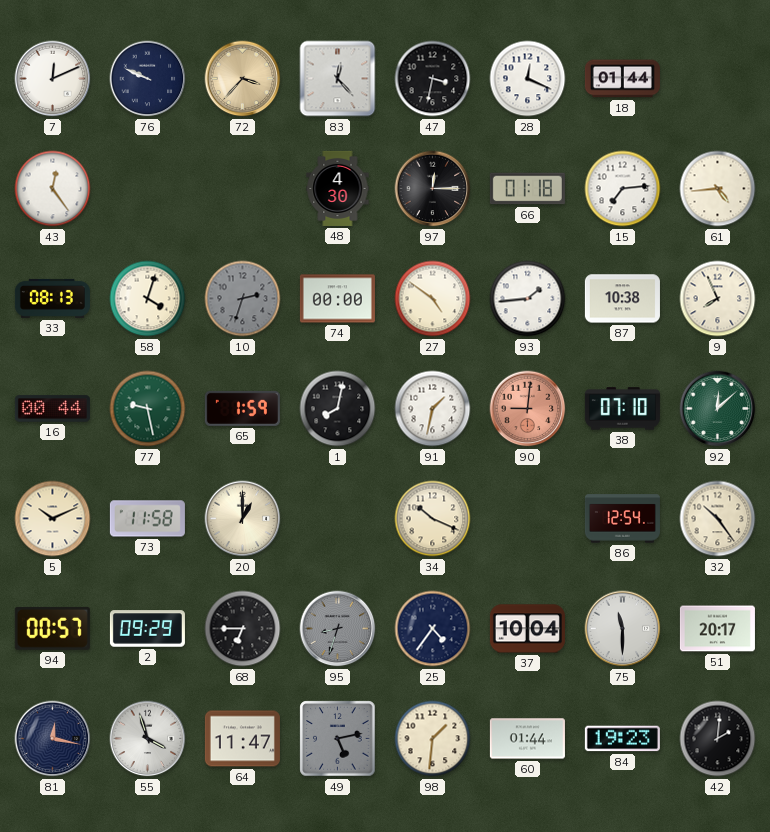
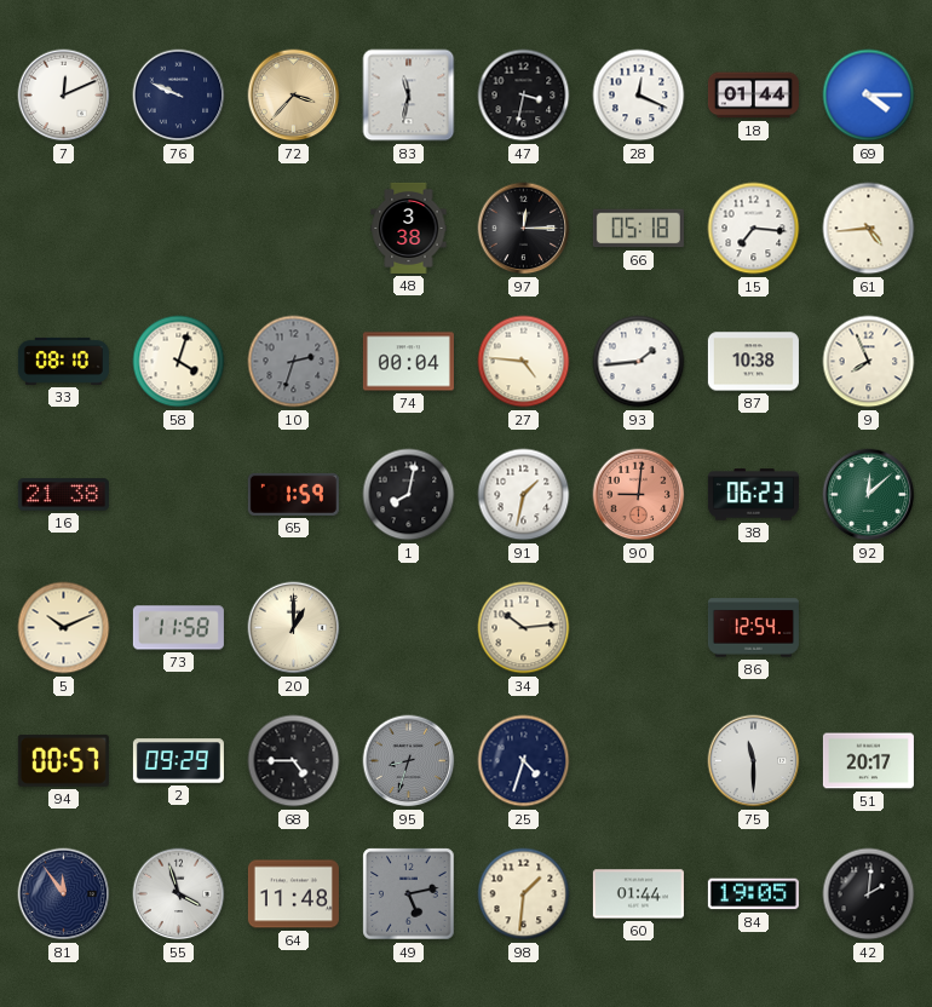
83: 12:23 -> 11:32 (409, 96)
69: none -> 4:15 (869, 96)
43: 12:24 -> none (53, 189)
48: 4:30 -> 3:38 (409, 228)
66: 01:18 -> 05:18 (638, 229)
15: 7:14 -> 7:16 (754, 229)
33: 08:13 -> 08:10 (63, 361)
74: 00:00 -> 00:04 (408, 362)
27: 4:51 -> 4:46 (524, 362)
16: 00:44 -> 21:38 (63, 495)
77: 9:28 -> none (148, 409)
38: 07:10 -> 06:23 (753, 495)
34: 10:19 -> 10:14 (524, 628)
32: 10:24 -> none (718, 519)
68: 6:45 -> 4:45 (294, 761)
25: 4:36 -> 4:33 (524, 761)
37: 10:04 -> none (527, 629)
81: 12:17 -> 11:54 (64, 894)
64: 11:47 -> 11:48 (293, 894)
84: 19:23 -> 19:05 (753, 894)
